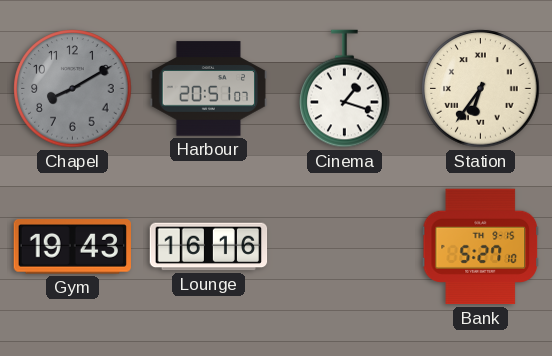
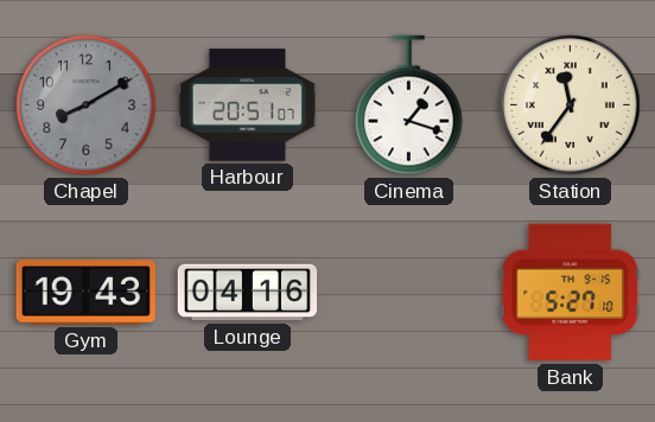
Station: 6:36 -> 11:36 (571, 105)
Lounge: 16:16 -> 04:16 (248, 293)
